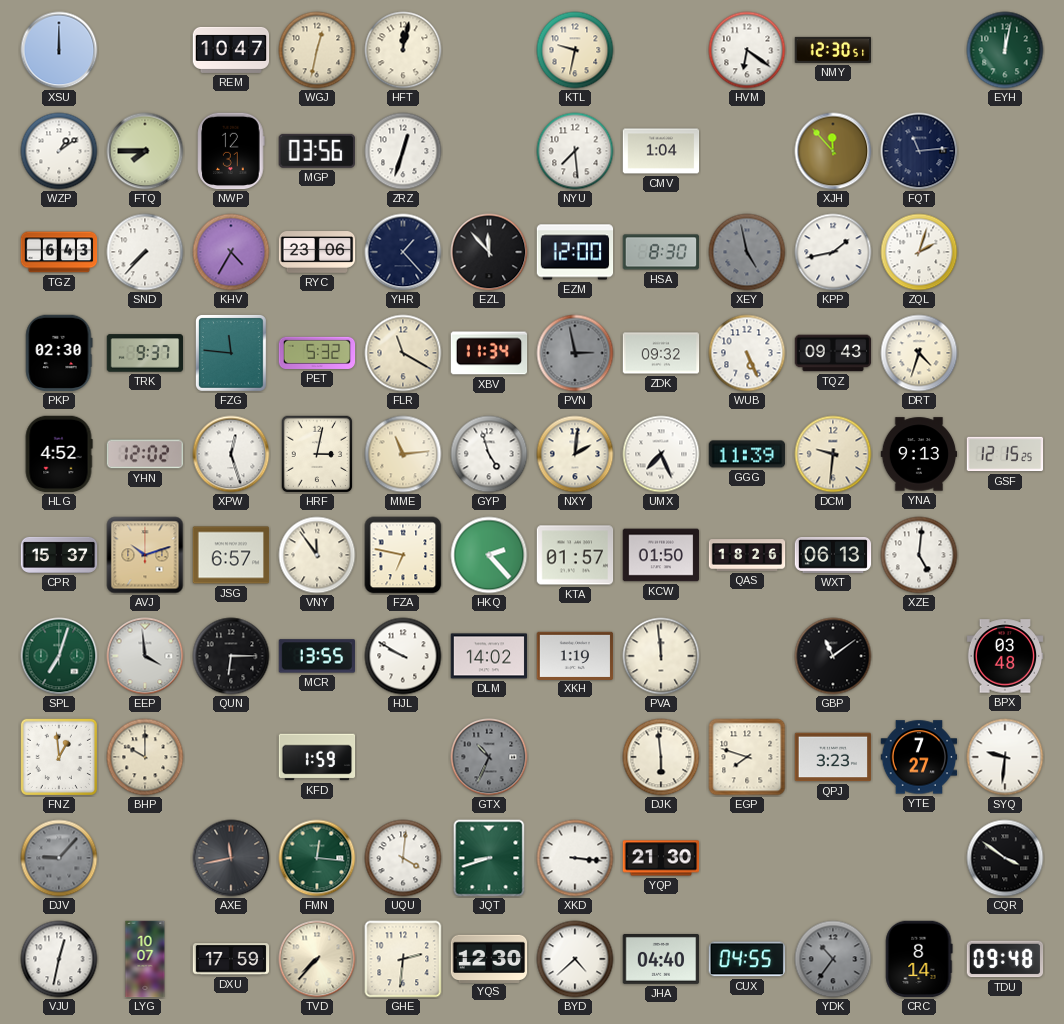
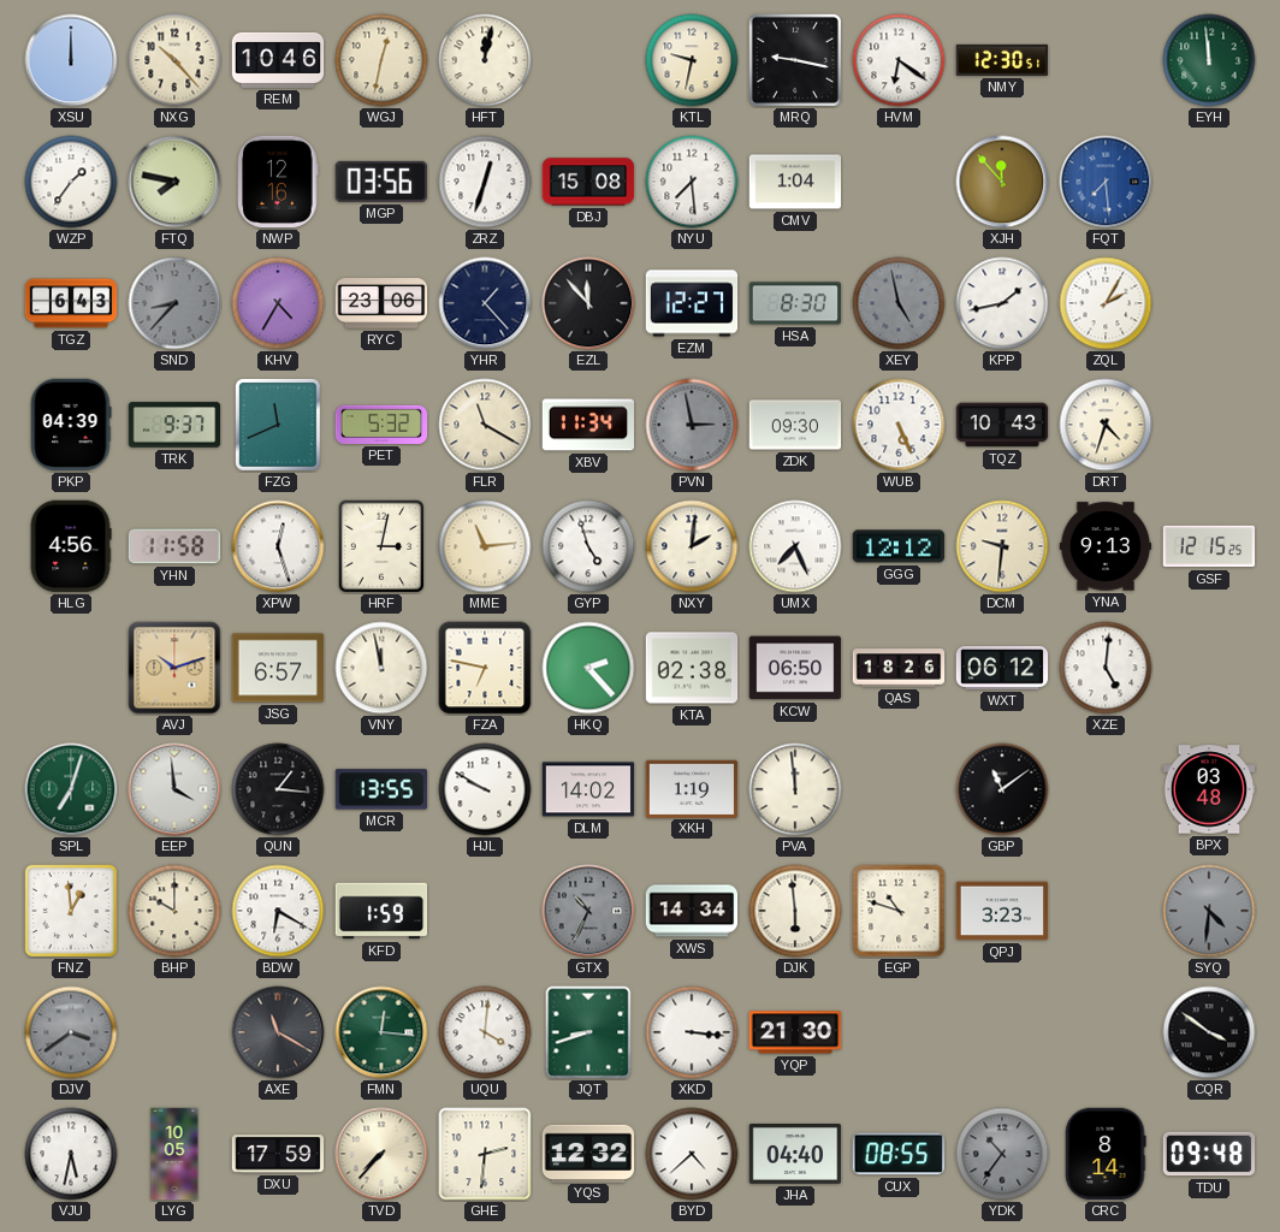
NXG: none -> 10:23 (174, 60)
REM: 10:47 -> 10:46 (278, 60)
MRQ: none -> 9:17 (795, 60)
EYH: 12:02 -> 11:59 (1209, 60)
WZP: 1:09 -> 1:36 (71, 182)
FTQ: 7:45 -> 7:47 (174, 182)
NWP: 12:31 -> 12:16 (278, 182)
DBJ: none -> 15:08 (588, 182)
FQT: 11:14 -> 7:29 (1106, 182)
FQT dial: navy -> blue (1106, 182)
SND: 7:37 -> 8:37 (174, 303)
SND dial: white -> grey (174, 303)
EZM: 12:00 -> 12:27 (692, 303)
ZQL: 2:03 -> 2:05 (1106, 303)
PKP: 02:30 -> 04:39 (71, 425)
FZG: 11:46 -> 11:41 (278, 425)
ZDK: 09:32 -> 09:30 (795, 425)
TQZ: 09:43 -> 10:43 (1002, 425)
HLG: 4:52 -> 4:56 (71, 546)
YHN: 12:02 -> 11:58 (174, 546)
GGG: 11:39 -> 12:12 (899, 546)
CPR: 15:37 -> none (59, 555)
VNY: 11:54 -> 11:58 (381, 668)
KTA: 01:57 -> 02:38 (692, 668)
KCW: 01:50 -> 06:50 (795, 668)
WXT: 06:13 -> 06:12 (1002, 668)
QUN: 6:15 -> 1:16 (278, 789)
BDW: none -> 6:20 (278, 911)
XWS: none -> 14:34 (692, 911)
EGP: 7:48 -> 10:48 (899, 911)
YTE: 7:27 -> none (919, 757)
SYQ: 9:31 -> 4:31 (1209, 911)
SYQ dial: white -> grey (1209, 911)
DJV: 9:07 -> 3:39 (71, 1032)
AXE: 11:43 -> 11:20 (278, 1032)
VJU: 12:32 -> 5:32 (71, 1154)
LYG: 10:07 -> 10:05 (174, 1154)
YQS: 12:30 -> 12:32 (588, 1153)
CUX: 04:55 -> 08:55 (897, 1154)
